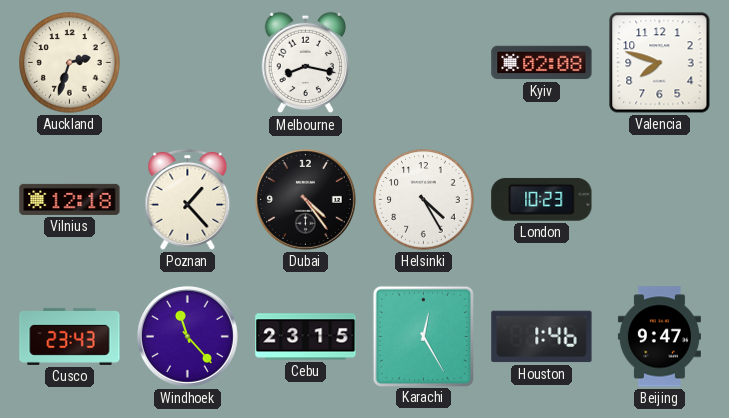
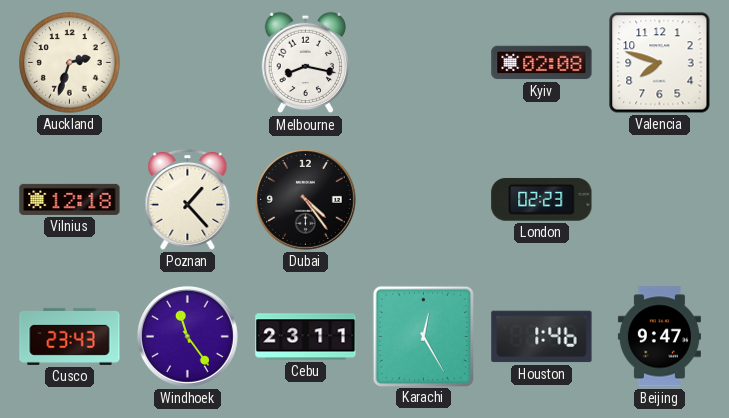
Helsinki: 4:25 -> none (424, 200)
London: 10:23 -> 02:23 (542, 199)
Windhoek: 11:23 -> 11:24 (187, 336)
Cebu: 23:15 -> 23:11 (306, 337)
